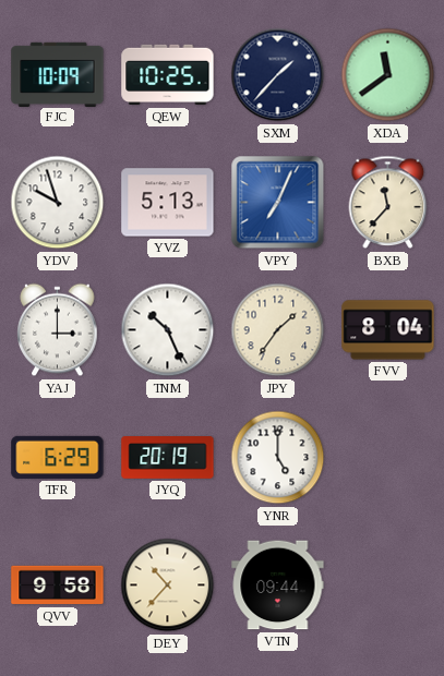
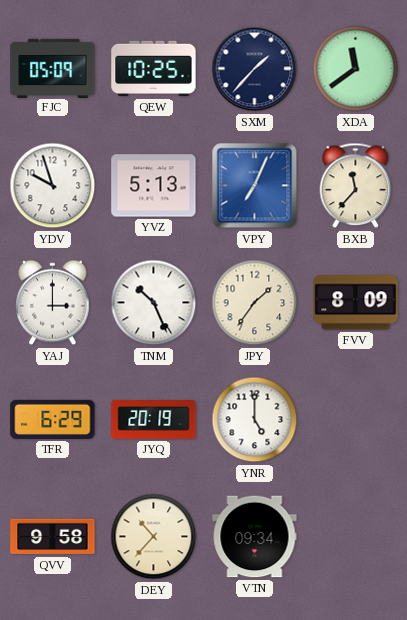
FJC: 10:09 -> 05:09 (53, 68)
FVV: 8:04 -> 8:09 (356, 303)
VTN: 09:44 -> 09:34 (255, 537)
